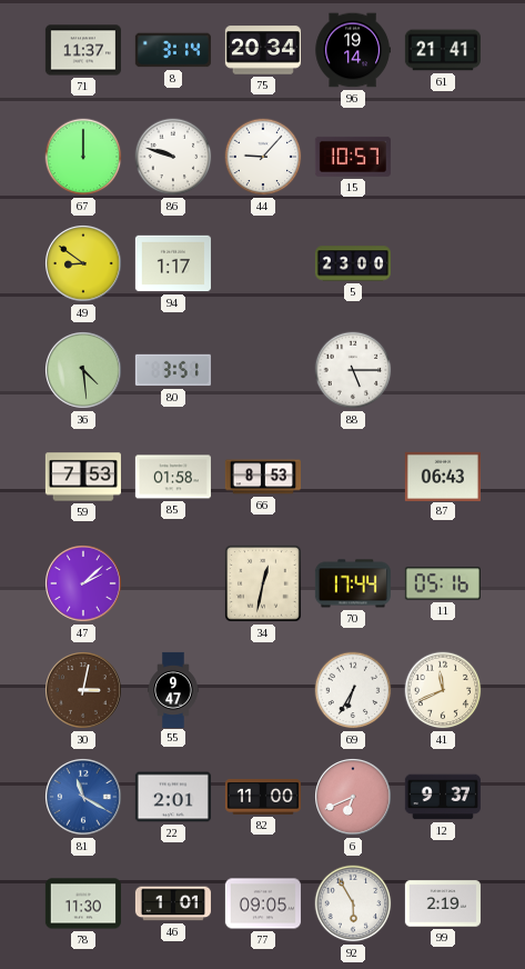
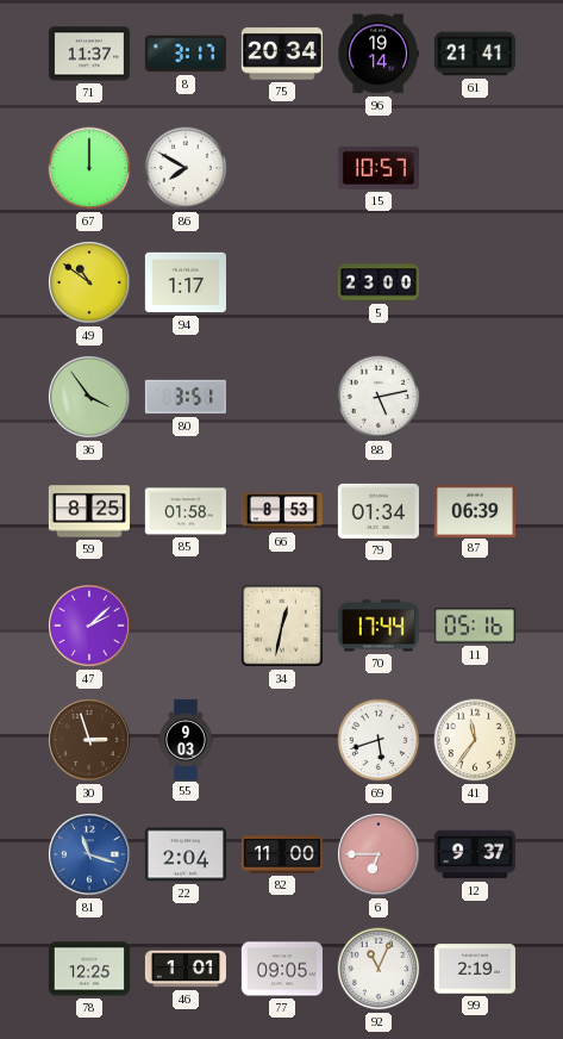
8: 3:14 -> 3:17 (186, 54)
86: 9:48 -> 7:50 (186, 168)
44: 9:07 -> none (263, 157)
49: 8:51 -> 10:51 (90, 284)
36: 4:29 -> 3:54 (90, 398)
88: 5:15 -> 5:13 (379, 397)
59: 7:53 -> 8:25 (89, 511)
79: none -> 01:34 (379, 511)
87: 06:43 -> 06:39 (475, 510)
30: 3:02 -> 2:57 (90, 741)
55: 9:47 -> 9:03 (186, 739)
69: 6:35 -> 5:42 (379, 740)
41: 11:41 -> 11:36 (475, 740)
81: 11:20 -> 11:18 (90, 856)
22: 2:01 -> 2:04 (186, 854)
6: 6:41 -> 6:45 (380, 856)
78: 11:30 -> 12:25 (89, 969)
92: 5:55 -> 11:04 (379, 969)
